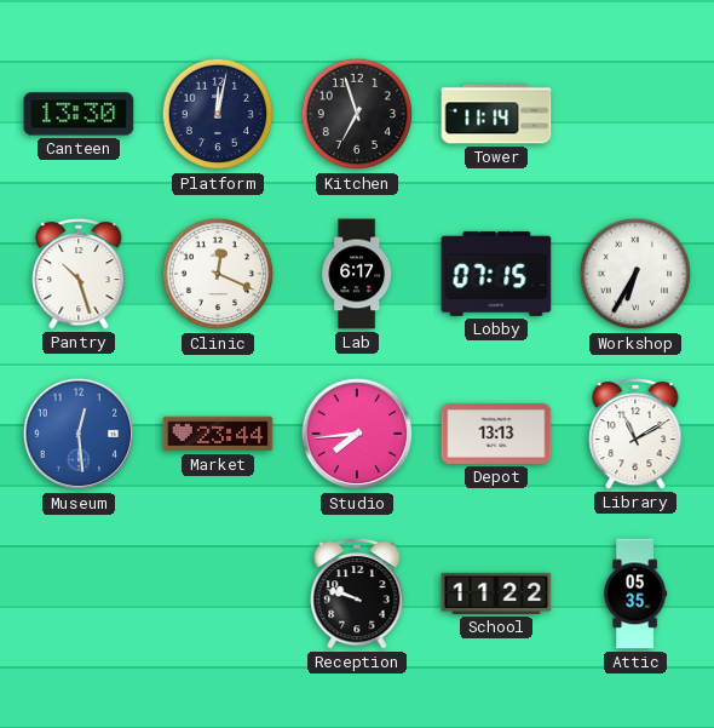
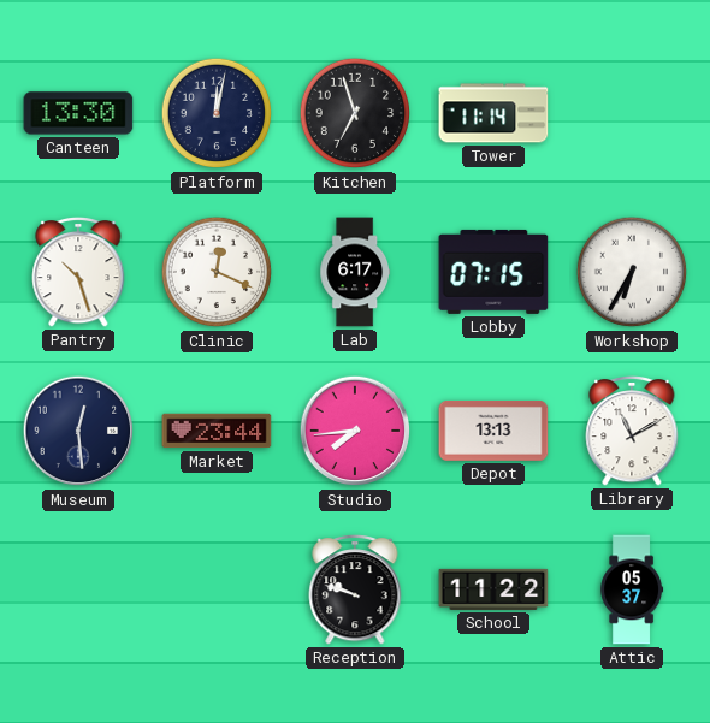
Museum dial: blue -> navy (78, 431)
Attic: 05:35 -> 05:37 (632, 589)
